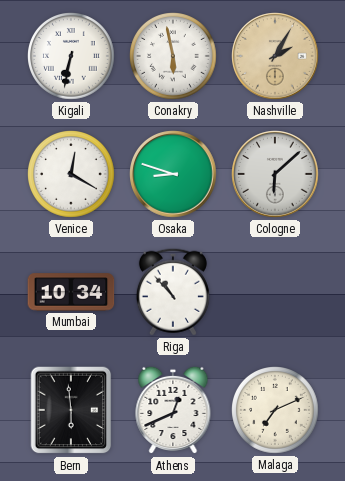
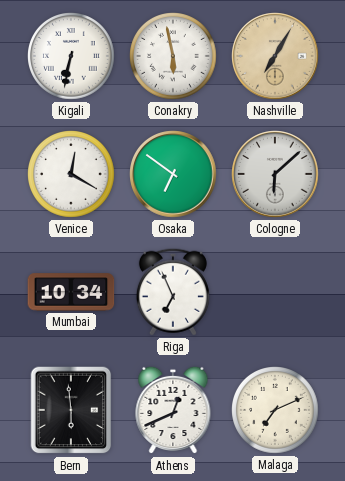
Nashville: 2:05 -> 7:05 (275, 56)
Osaka: 8:48 -> 6:51 (173, 174)
Riga: 10:53 -> 6:56 (173, 292)
